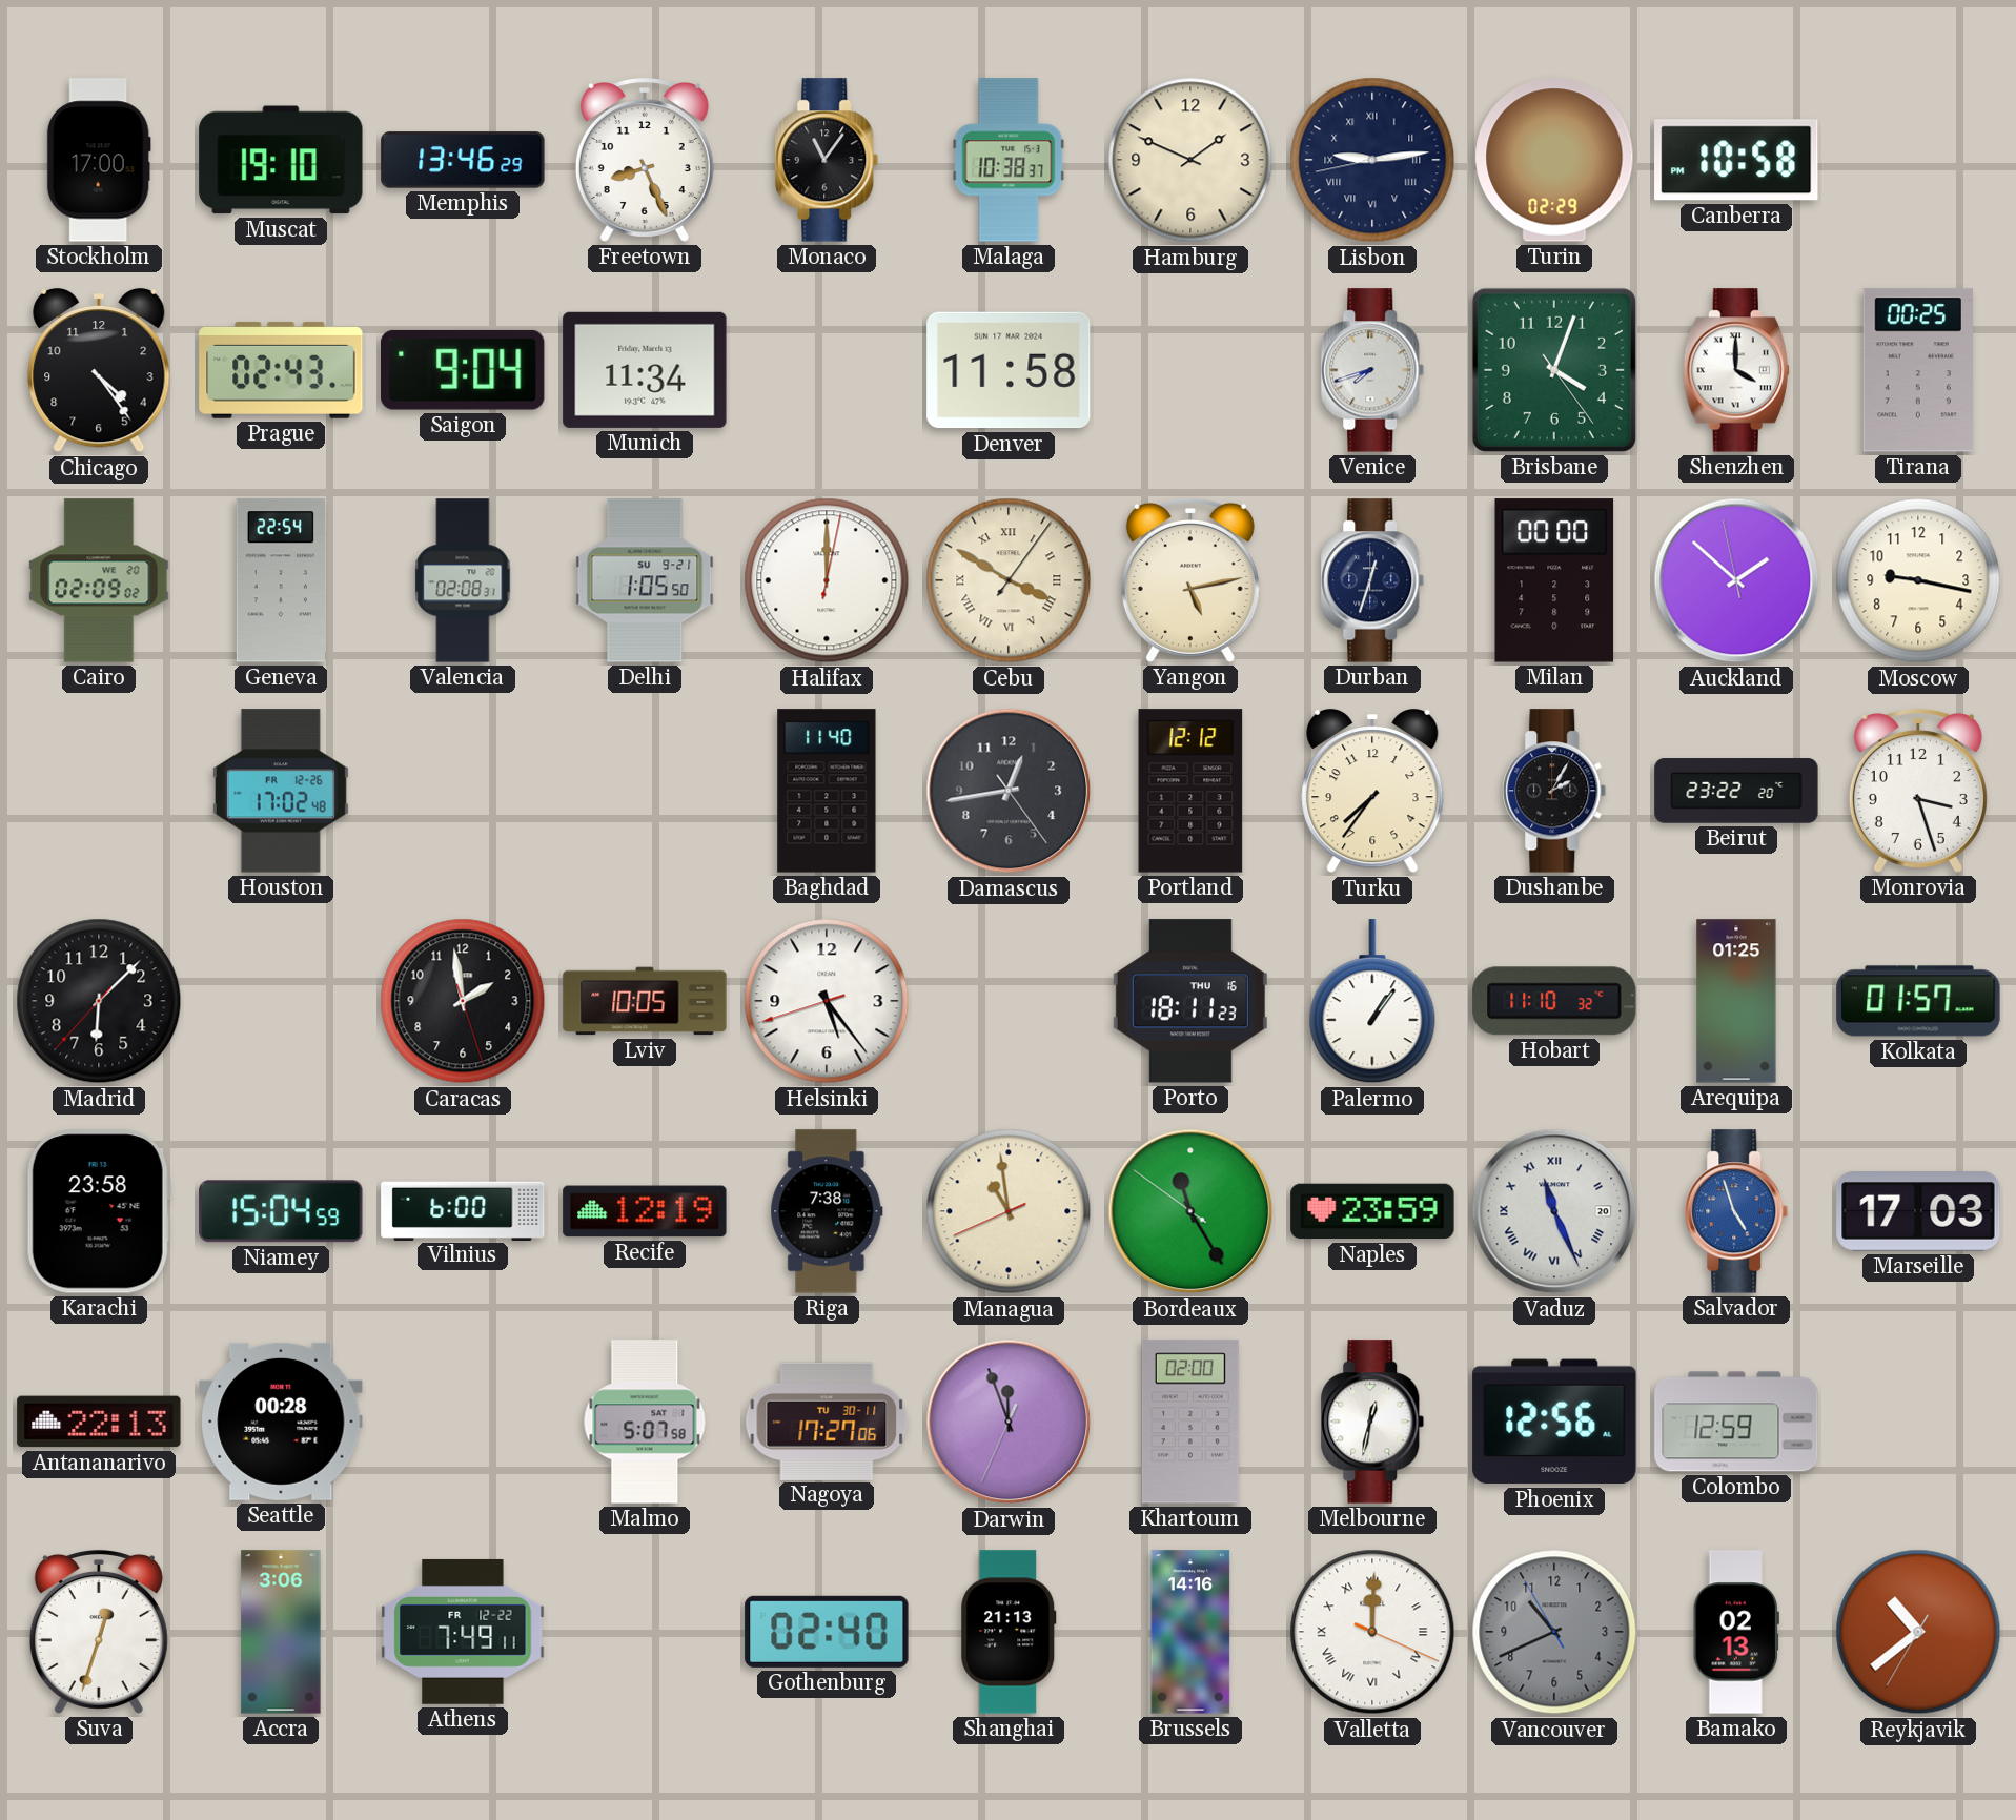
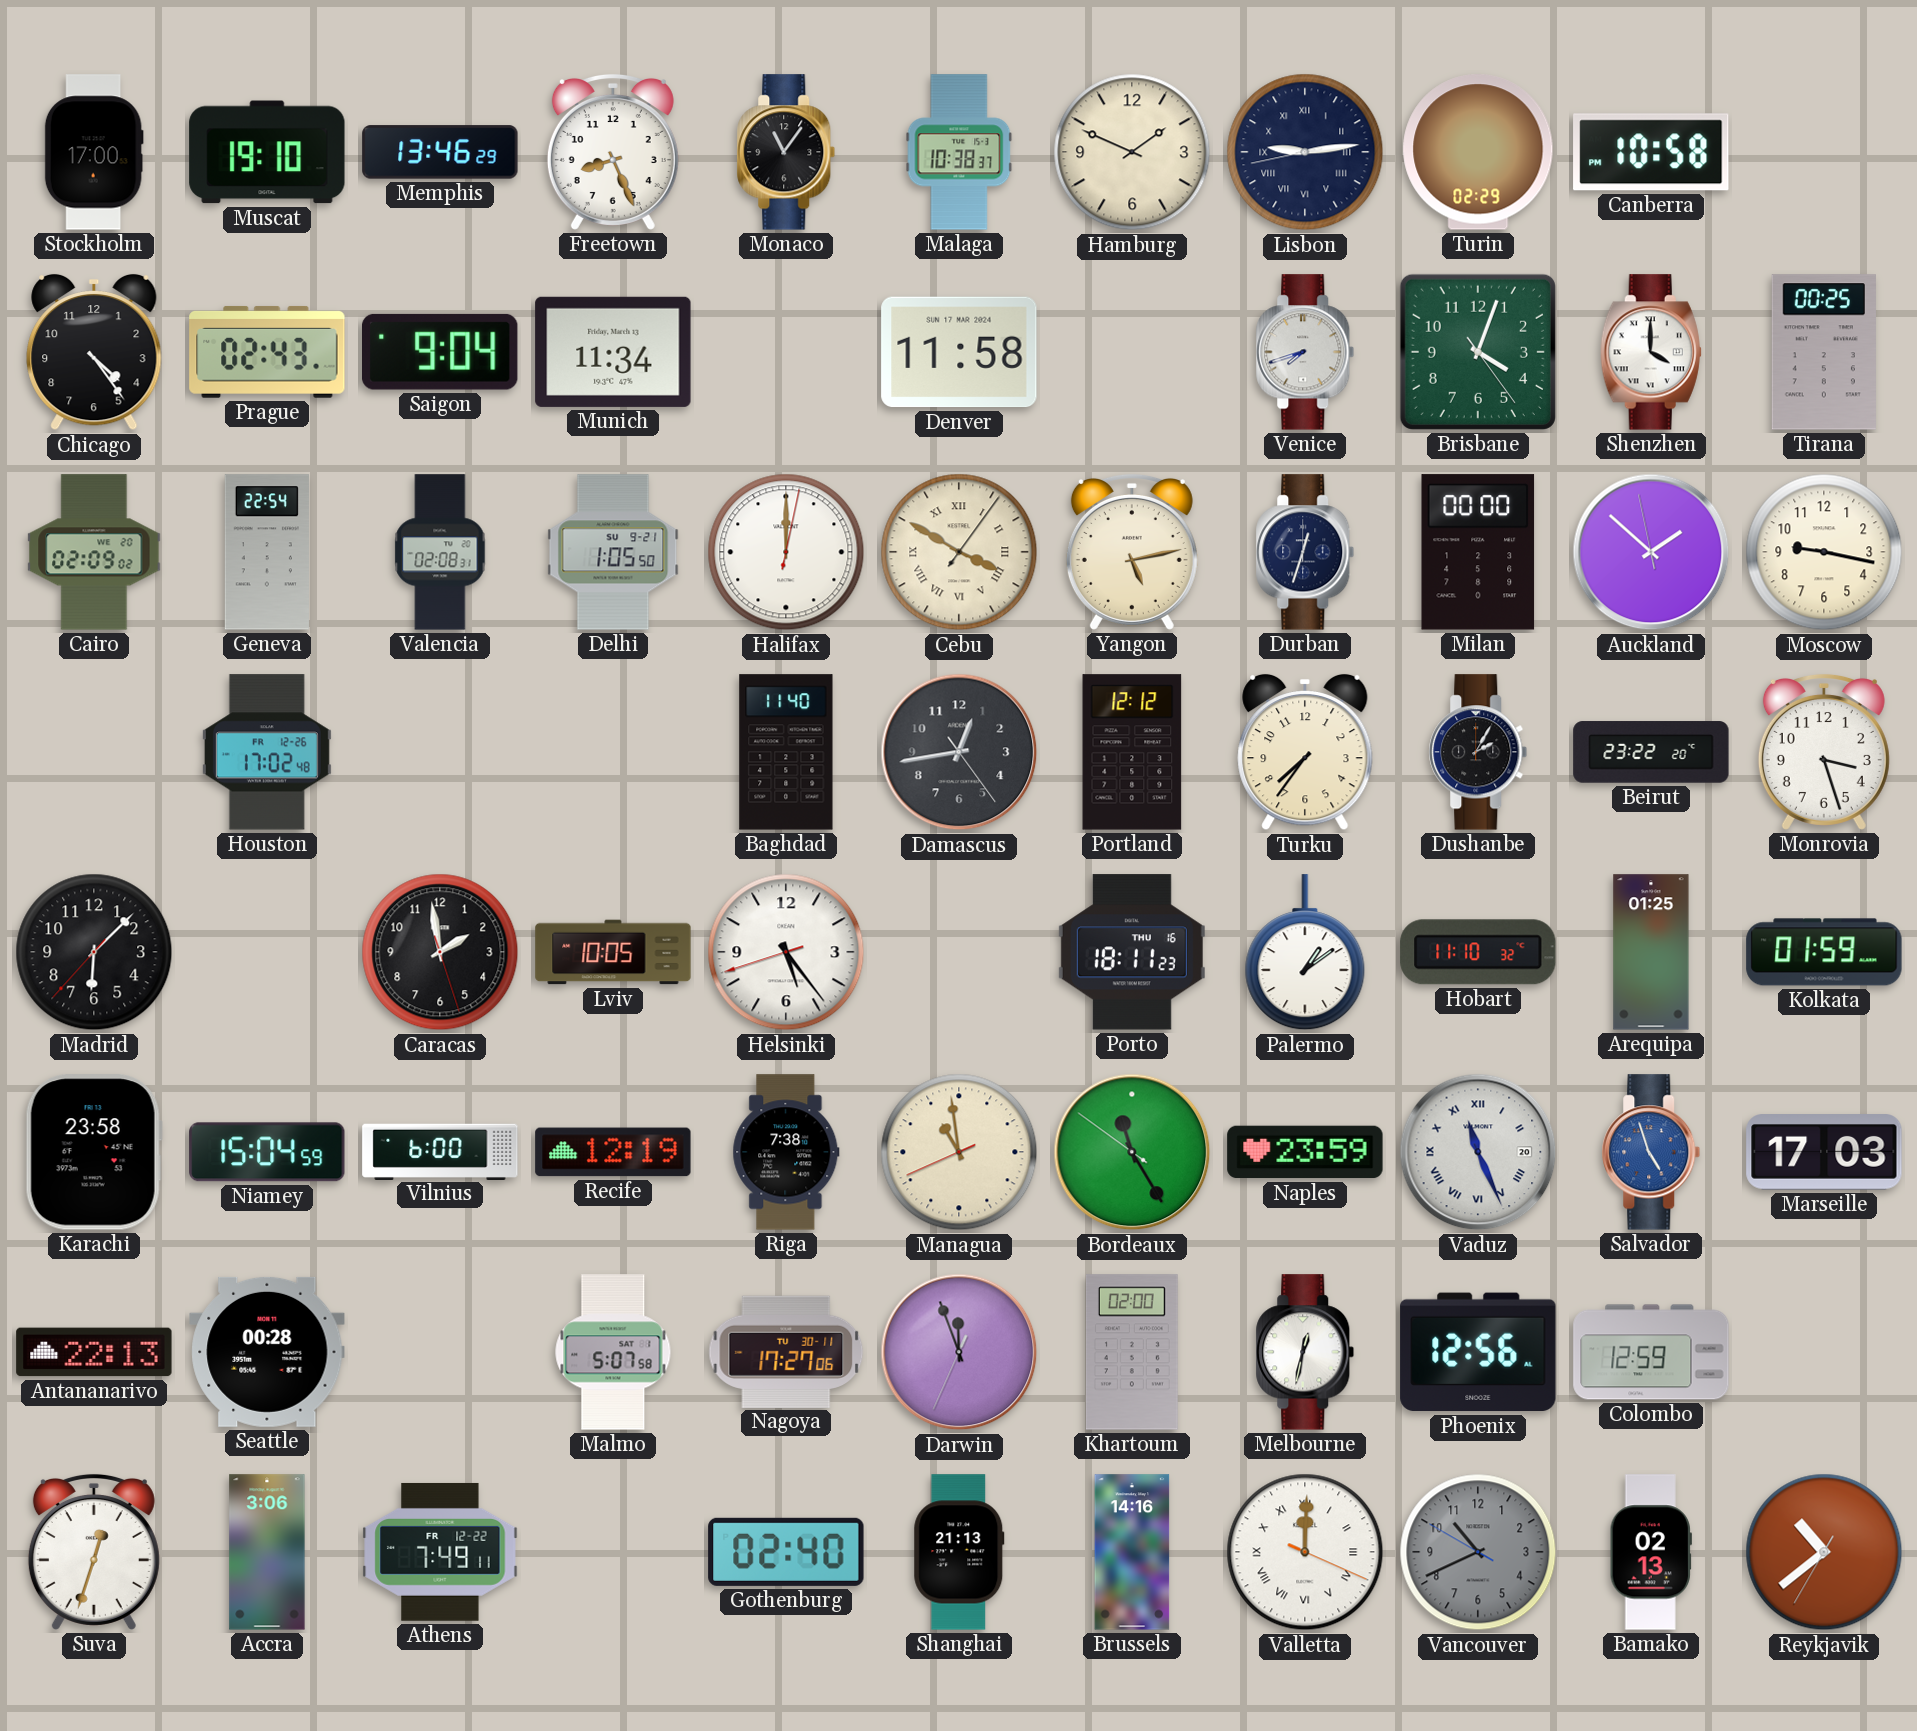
Palermo: 1:06 -> 1:09 (1305, 953)
Kolkata: 01:57 -> 01:59 (1824, 952)
Vancouver: 10:40:55 -> 10:40:50 (1478, 1552)
